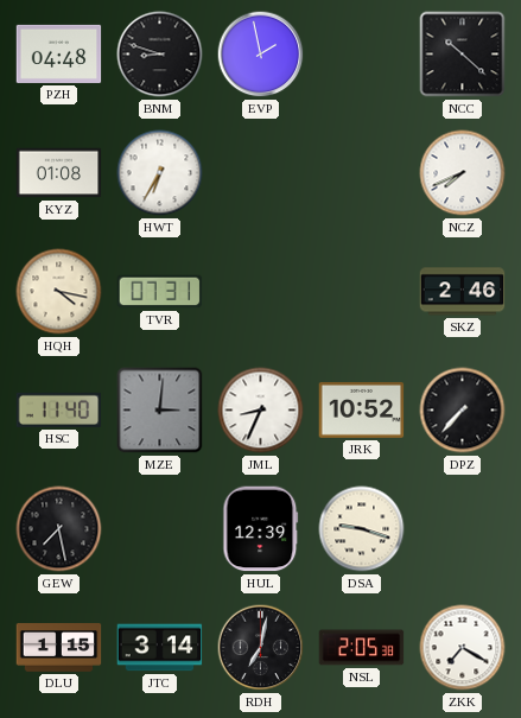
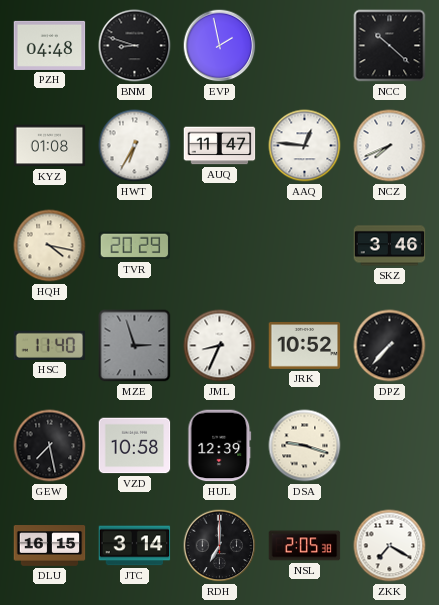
AUQ: none -> 11:47 (220, 146)
AAQ: none -> 12:46 (305, 146)
TVR: 07:31 -> 20:29 (135, 246)
SKZ: 2:46 -> 3:46 (390, 246)
MZE: 3:01 -> 2:57 (135, 346)
VZD: none -> 10:58 (135, 446)
DLU: 1:15 -> 16:15 (50, 546)
RDH: 7:02 -> 7:00 (220, 546)
